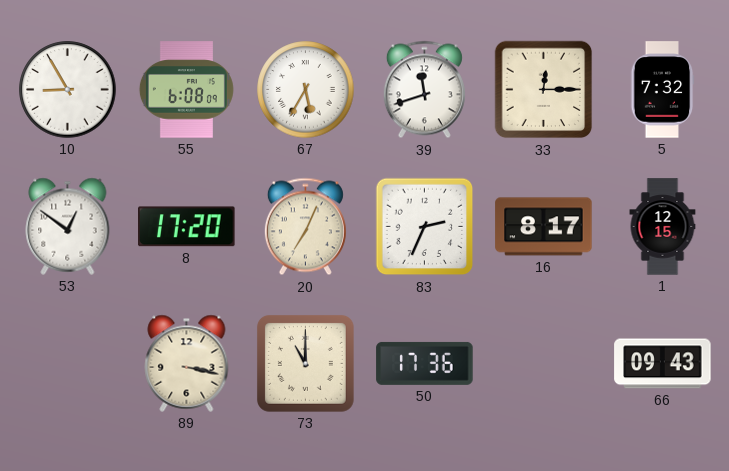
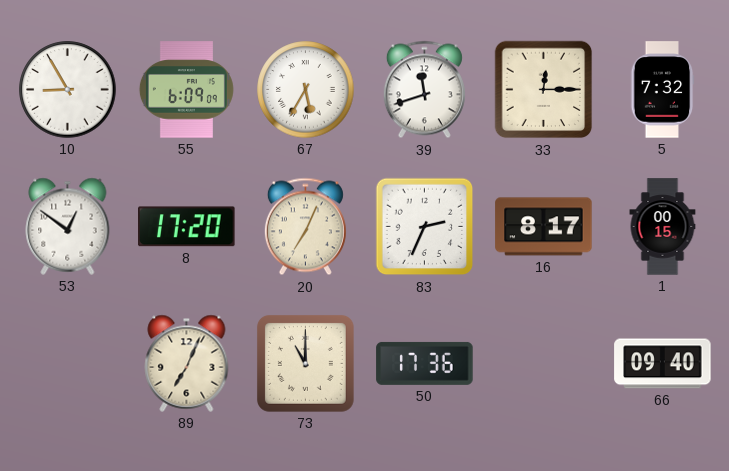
55: 6:08 -> 6:09 (186, 90)
1: 12:15 -> 00:15 (663, 227)
89: 3:17 -> 7:04 (187, 363)
66: 09:43 -> 09:40 (663, 364)
